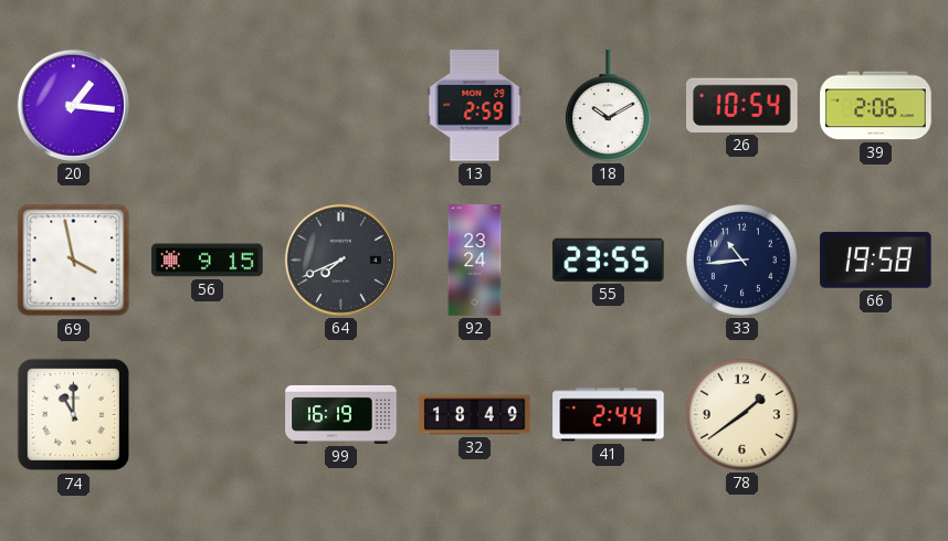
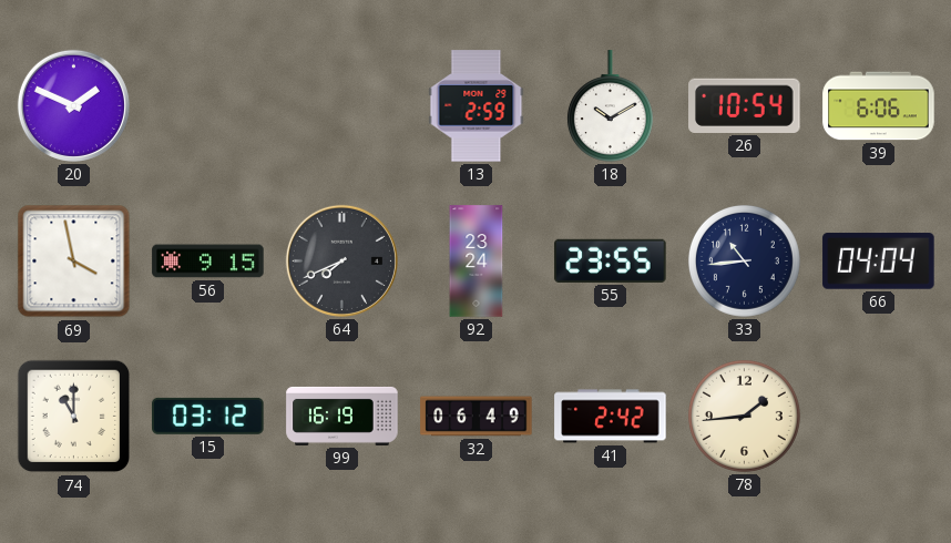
20: 1:16 -> 1:49 (73, 105)
39: 2:06 -> 6:06 (879, 106)
66: 19:58 -> 04:04 (879, 262)
15: none -> 03:12 (208, 416)
32: 18:49 -> 06:49 (477, 417)
41: 2:44 -> 2:42 (611, 417)
78: 1:39 -> 1:44 (744, 416)
